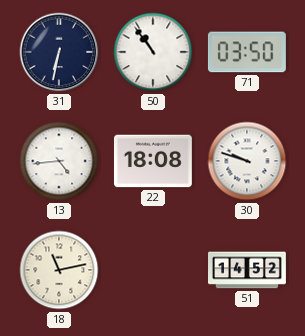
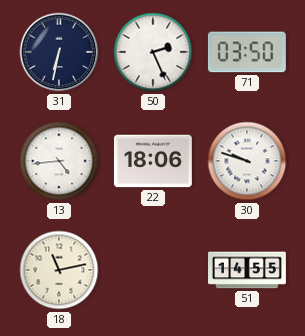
50: 10:54 -> 2:26 (153, 52)
22: 18:08 -> 18:06 (153, 161)
51: 14:52 -> 14:55 (248, 270)
